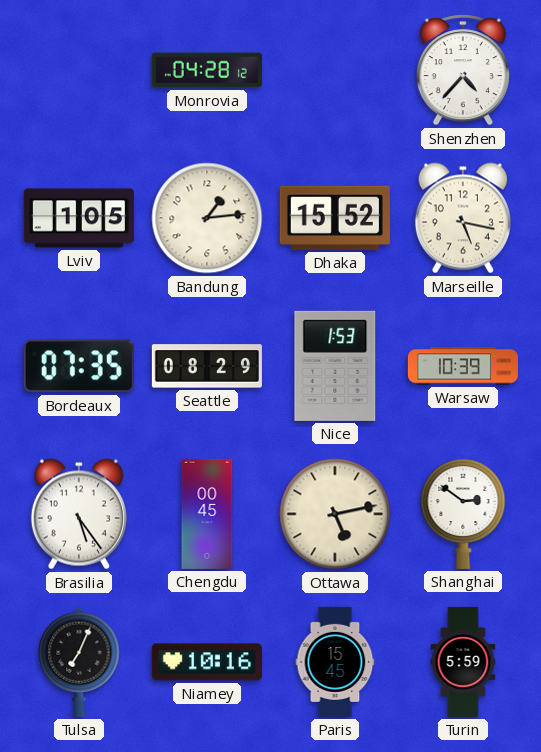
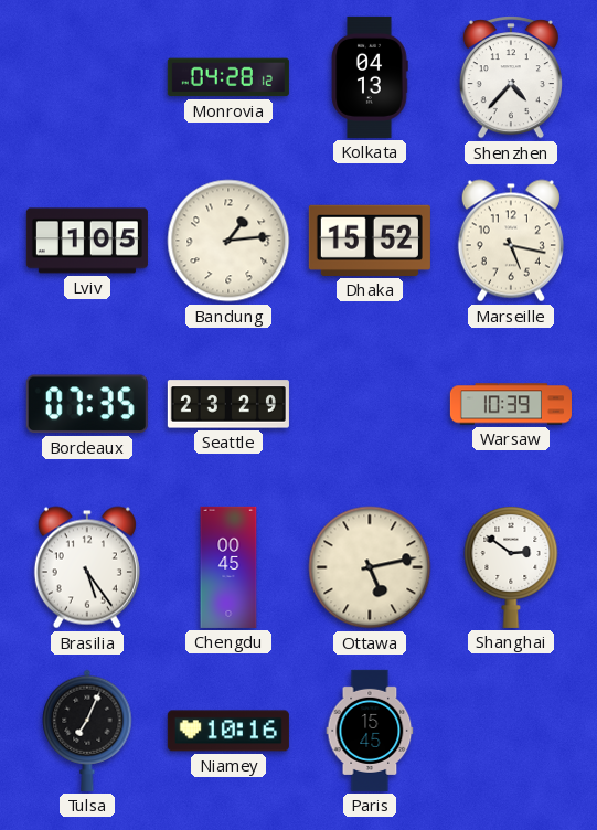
Kolkata: none -> 04:13 (370, 77)
Seattle: 08:29 -> 23:29 (228, 404)
Nice: 1:53 -> none (335, 366)
Turin: 5:59 -> none (463, 662)
